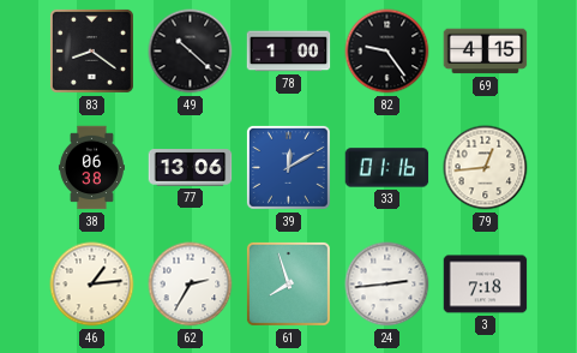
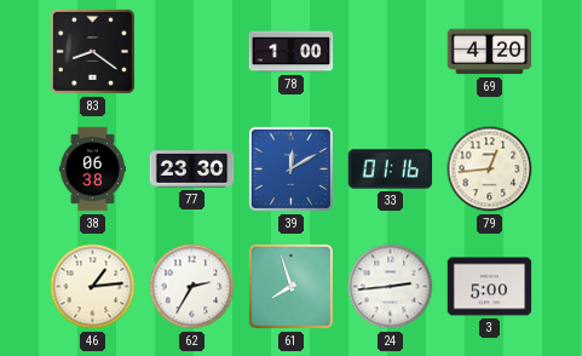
49: 10:22 -> none (191, 52)
82: 9:24 -> none (387, 52)
69: 4:15 -> 4:20 (490, 52)
77: 13:06 -> 23:30 (192, 170)
3: 7:18 -> 5:00 (490, 287)
